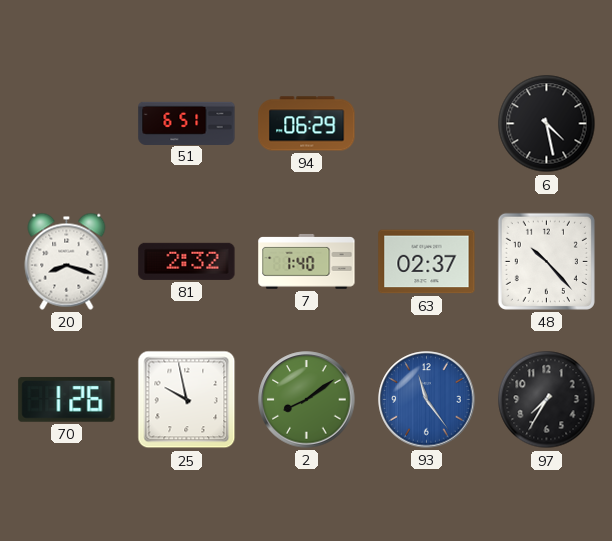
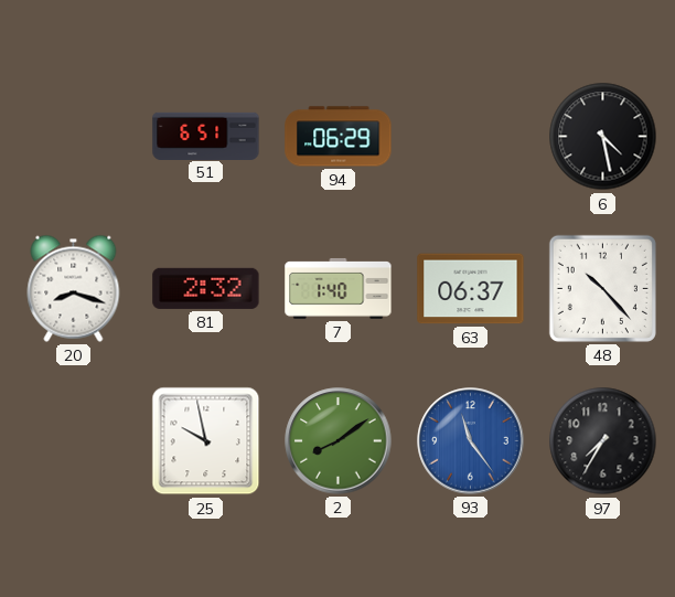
63: 02:37 -> 06:37 (471, 289)
70: 1:26 -> none (67, 399)
